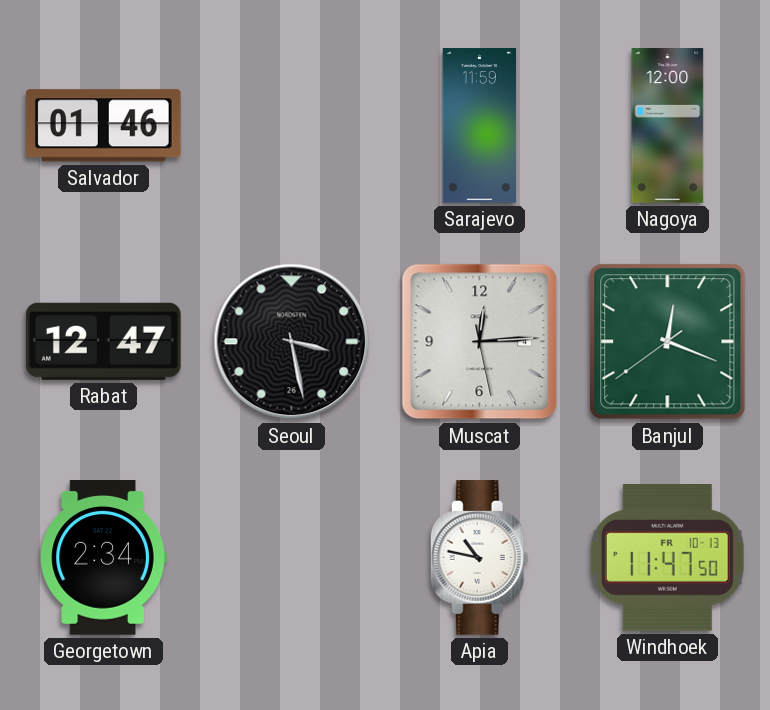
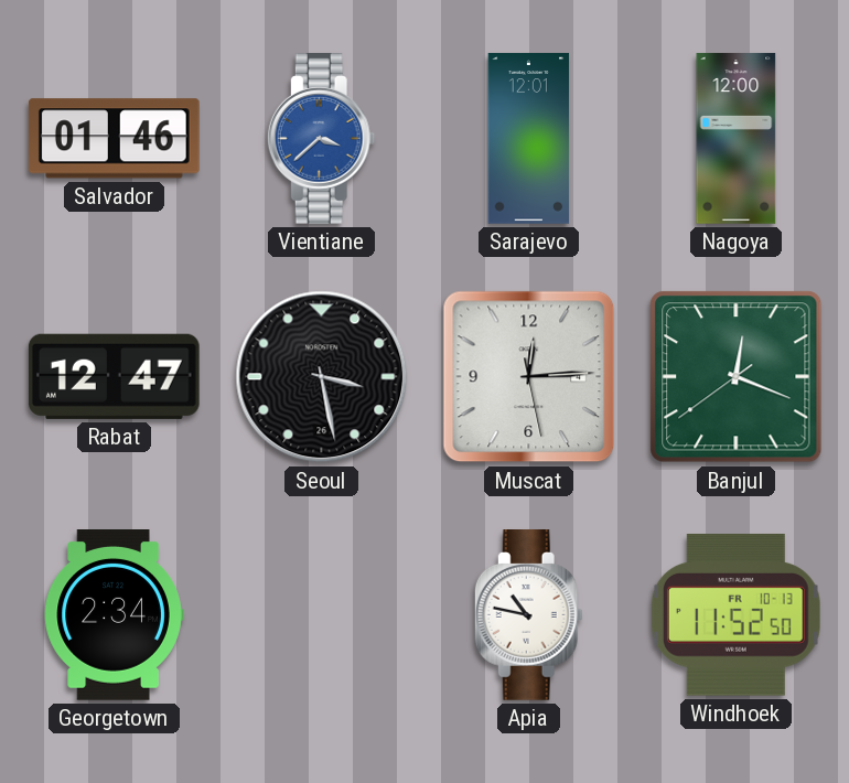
Vientiane: none -> 3:38 (321, 139)
Sarajevo: 11:59 -> 12:01 (529, 139)
Windhoek: 11:47 -> 11:52 (735, 615)
